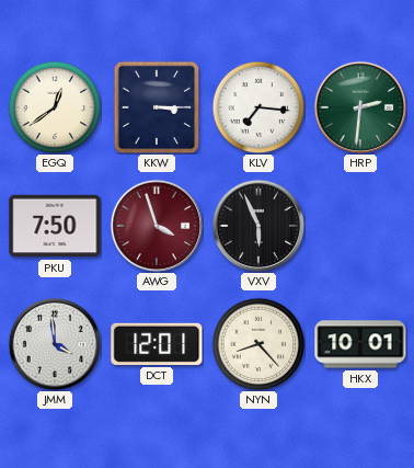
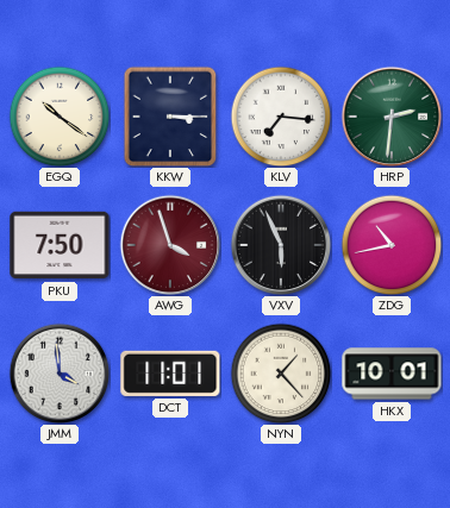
EGQ: 12:39 -> 10:21 (60, 117)
ZDG: none -> 10:43 (392, 245)
DCT: 12:01 -> 11:01 (170, 374)
NYN: 8:23 -> 1:23 (281, 374)
